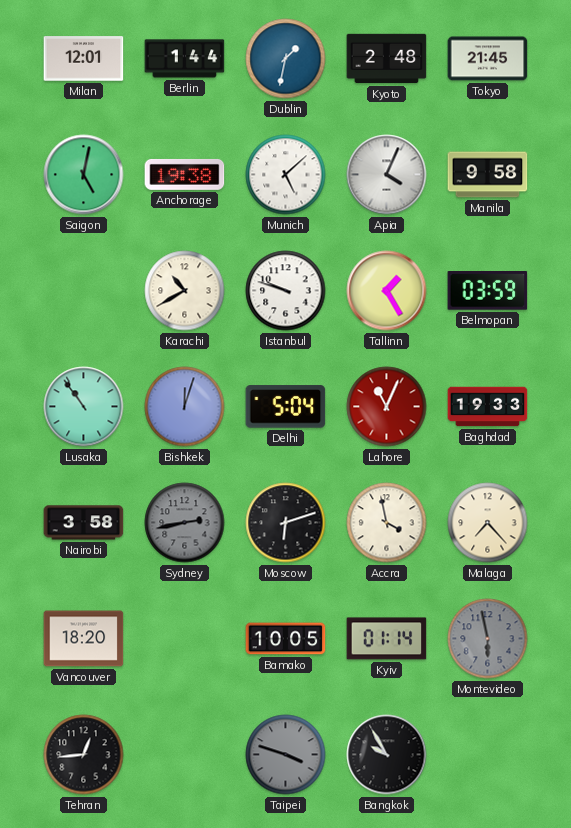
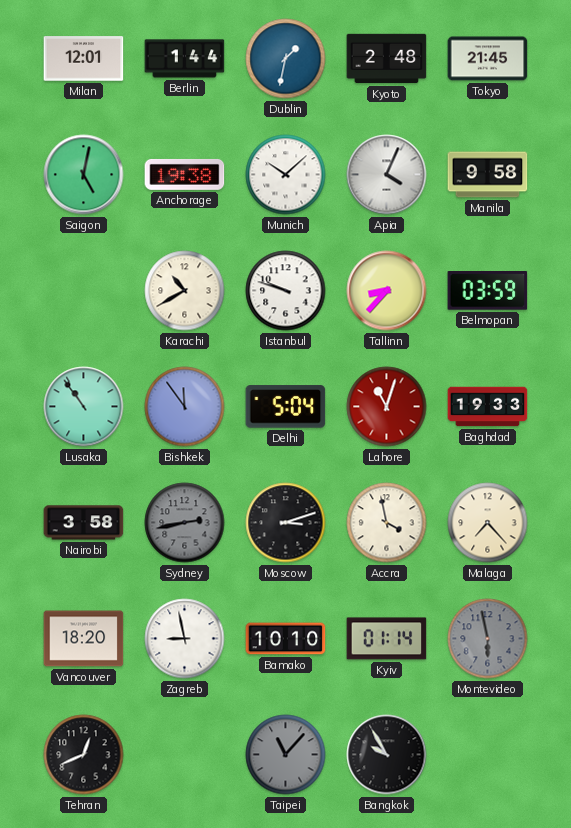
Munich: 5:08 -> 10:08 (286, 175)
Tallinn: 1:25 -> 8:37 (387, 291)
Bishkek: 12:03 -> 11:54 (185, 407)
Lahore: 11:04 -> 11:03 (387, 407)
Moscow: 6:12 -> 3:12 (286, 523)
Zagreb: none -> 8:58 (185, 639)
Bamako: 10:05 -> 10:10 (286, 639)
Tehran: 12:44 -> 12:41 (84, 755)
Taipei: 3:48 -> 11:07 (286, 755)
